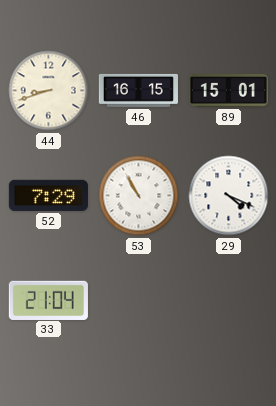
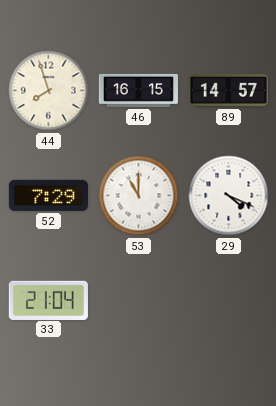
44: 8:42 -> 7:57 (49, 91)
89: 15:01 -> 14:57 (228, 91)
53: 10:55 -> 11:00 (139, 196)
